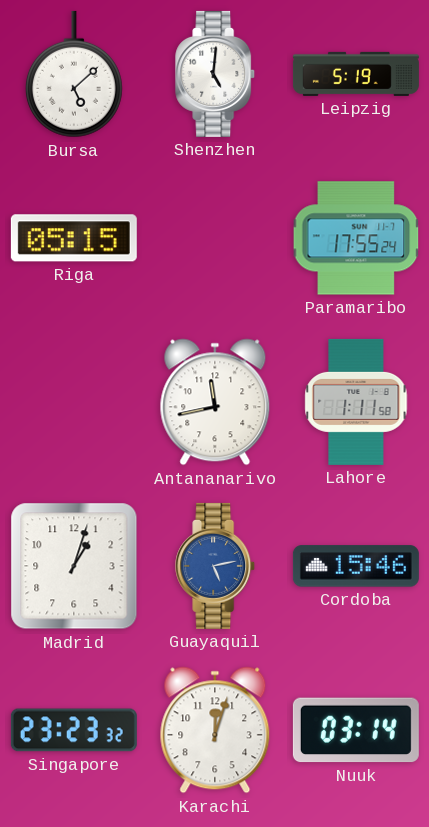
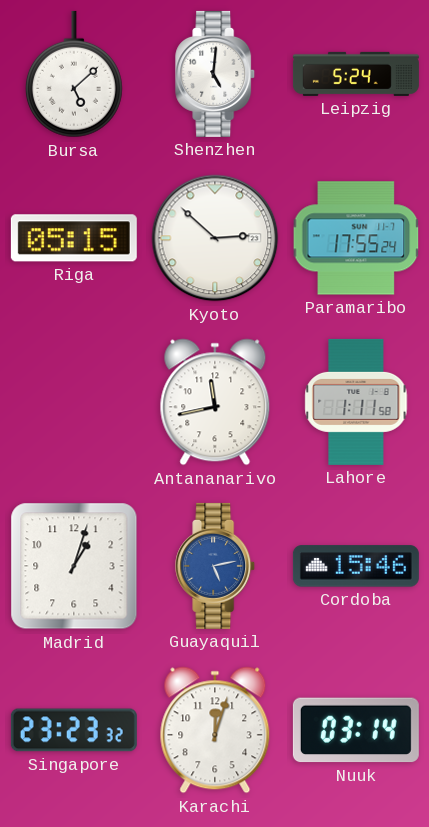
Leipzig: 5:19 -> 5:24 (356, 74)
Kyoto: none -> 2:52 (215, 238)
